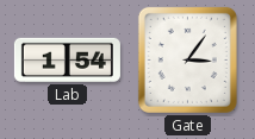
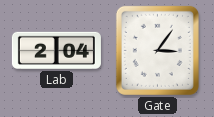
Lab: 1:54 -> 2:04 (56, 50)
